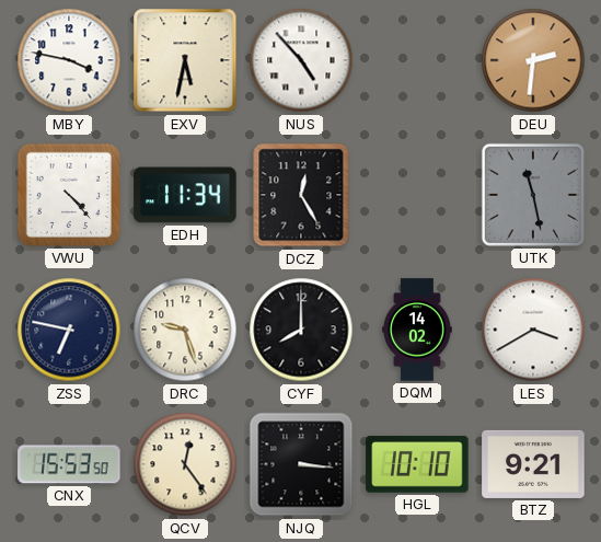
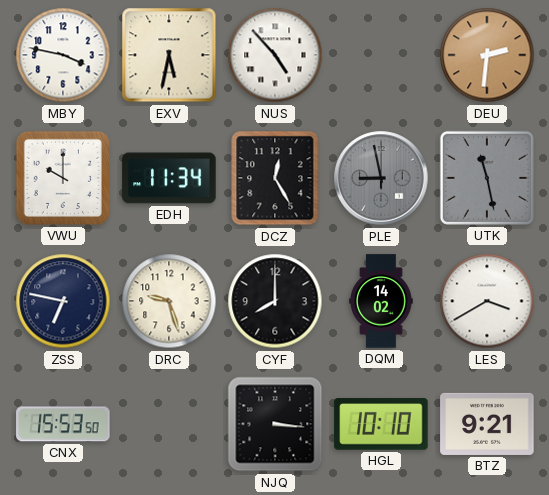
VWU: 4:23 -> 10:00 (63, 178)
PLE: none -> 8:58 (381, 178)
QCV: 12:24 -> none (185, 464)
